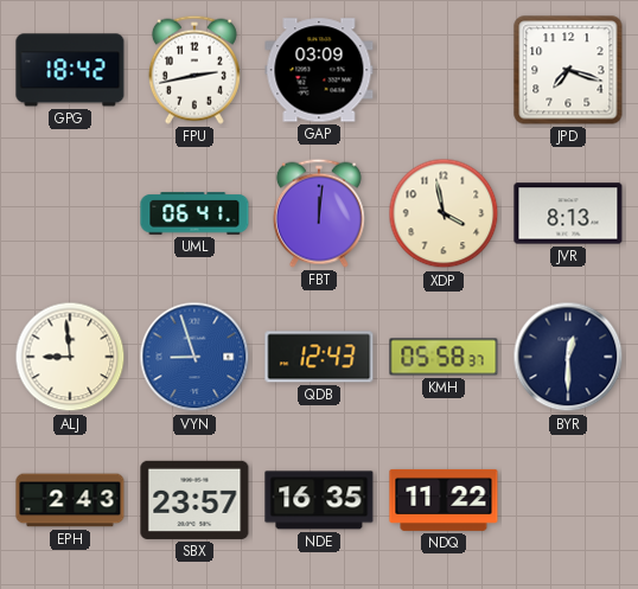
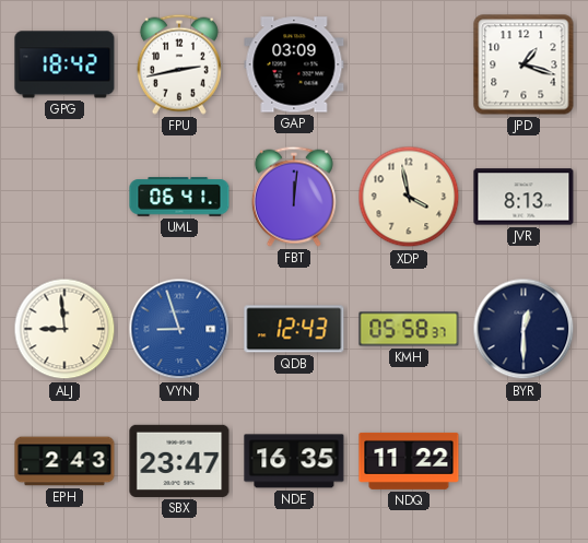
JPD: 7:18 -> 1:18 (524, 64)
SBX: 23:57 -> 23:47 (179, 461)
